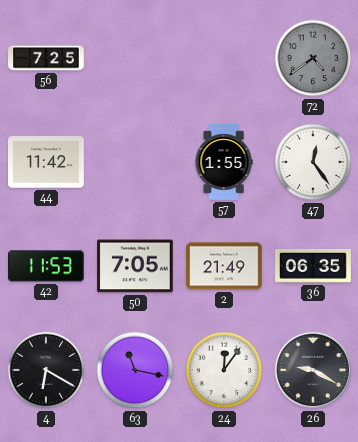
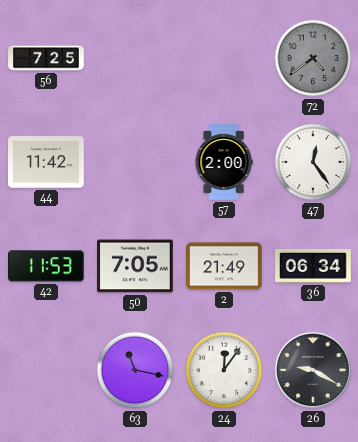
57: 1:55 -> 2:00 (224, 162)
36: 06:35 -> 06:34 (313, 267)
4: 6:20 -> none (46, 370)
